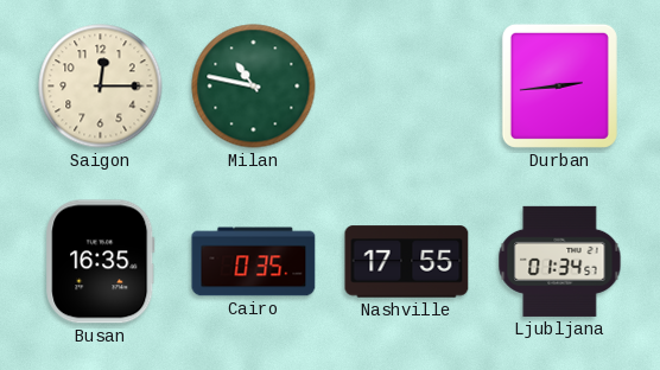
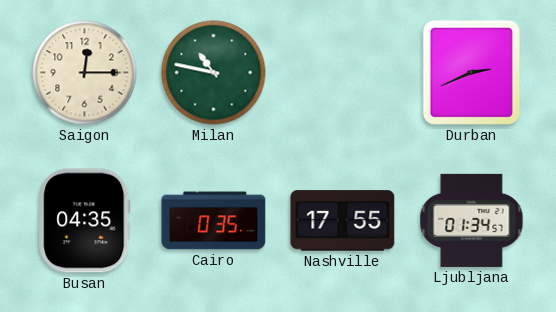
Durban: 2:44 -> 2:41 (471, 72)
Busan: 16:35 -> 04:35 (85, 221)
